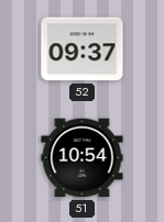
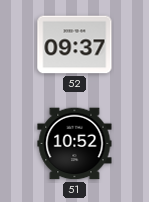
51: 10:54 -> 10:52 (75, 144)
